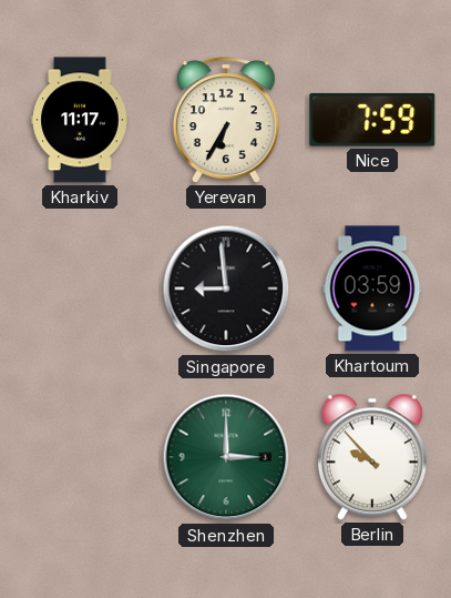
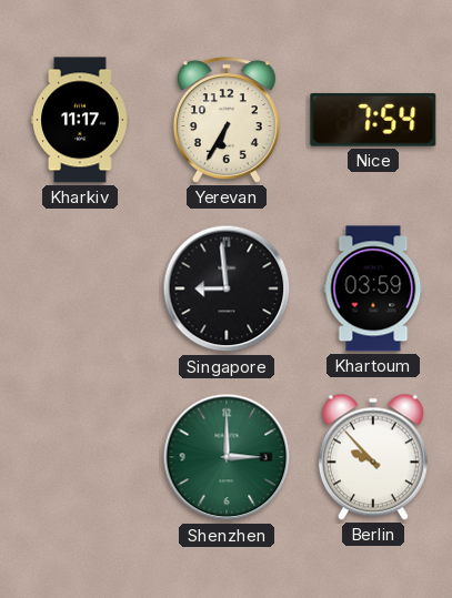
Nice: 7:59 -> 7:54 (373, 120)
